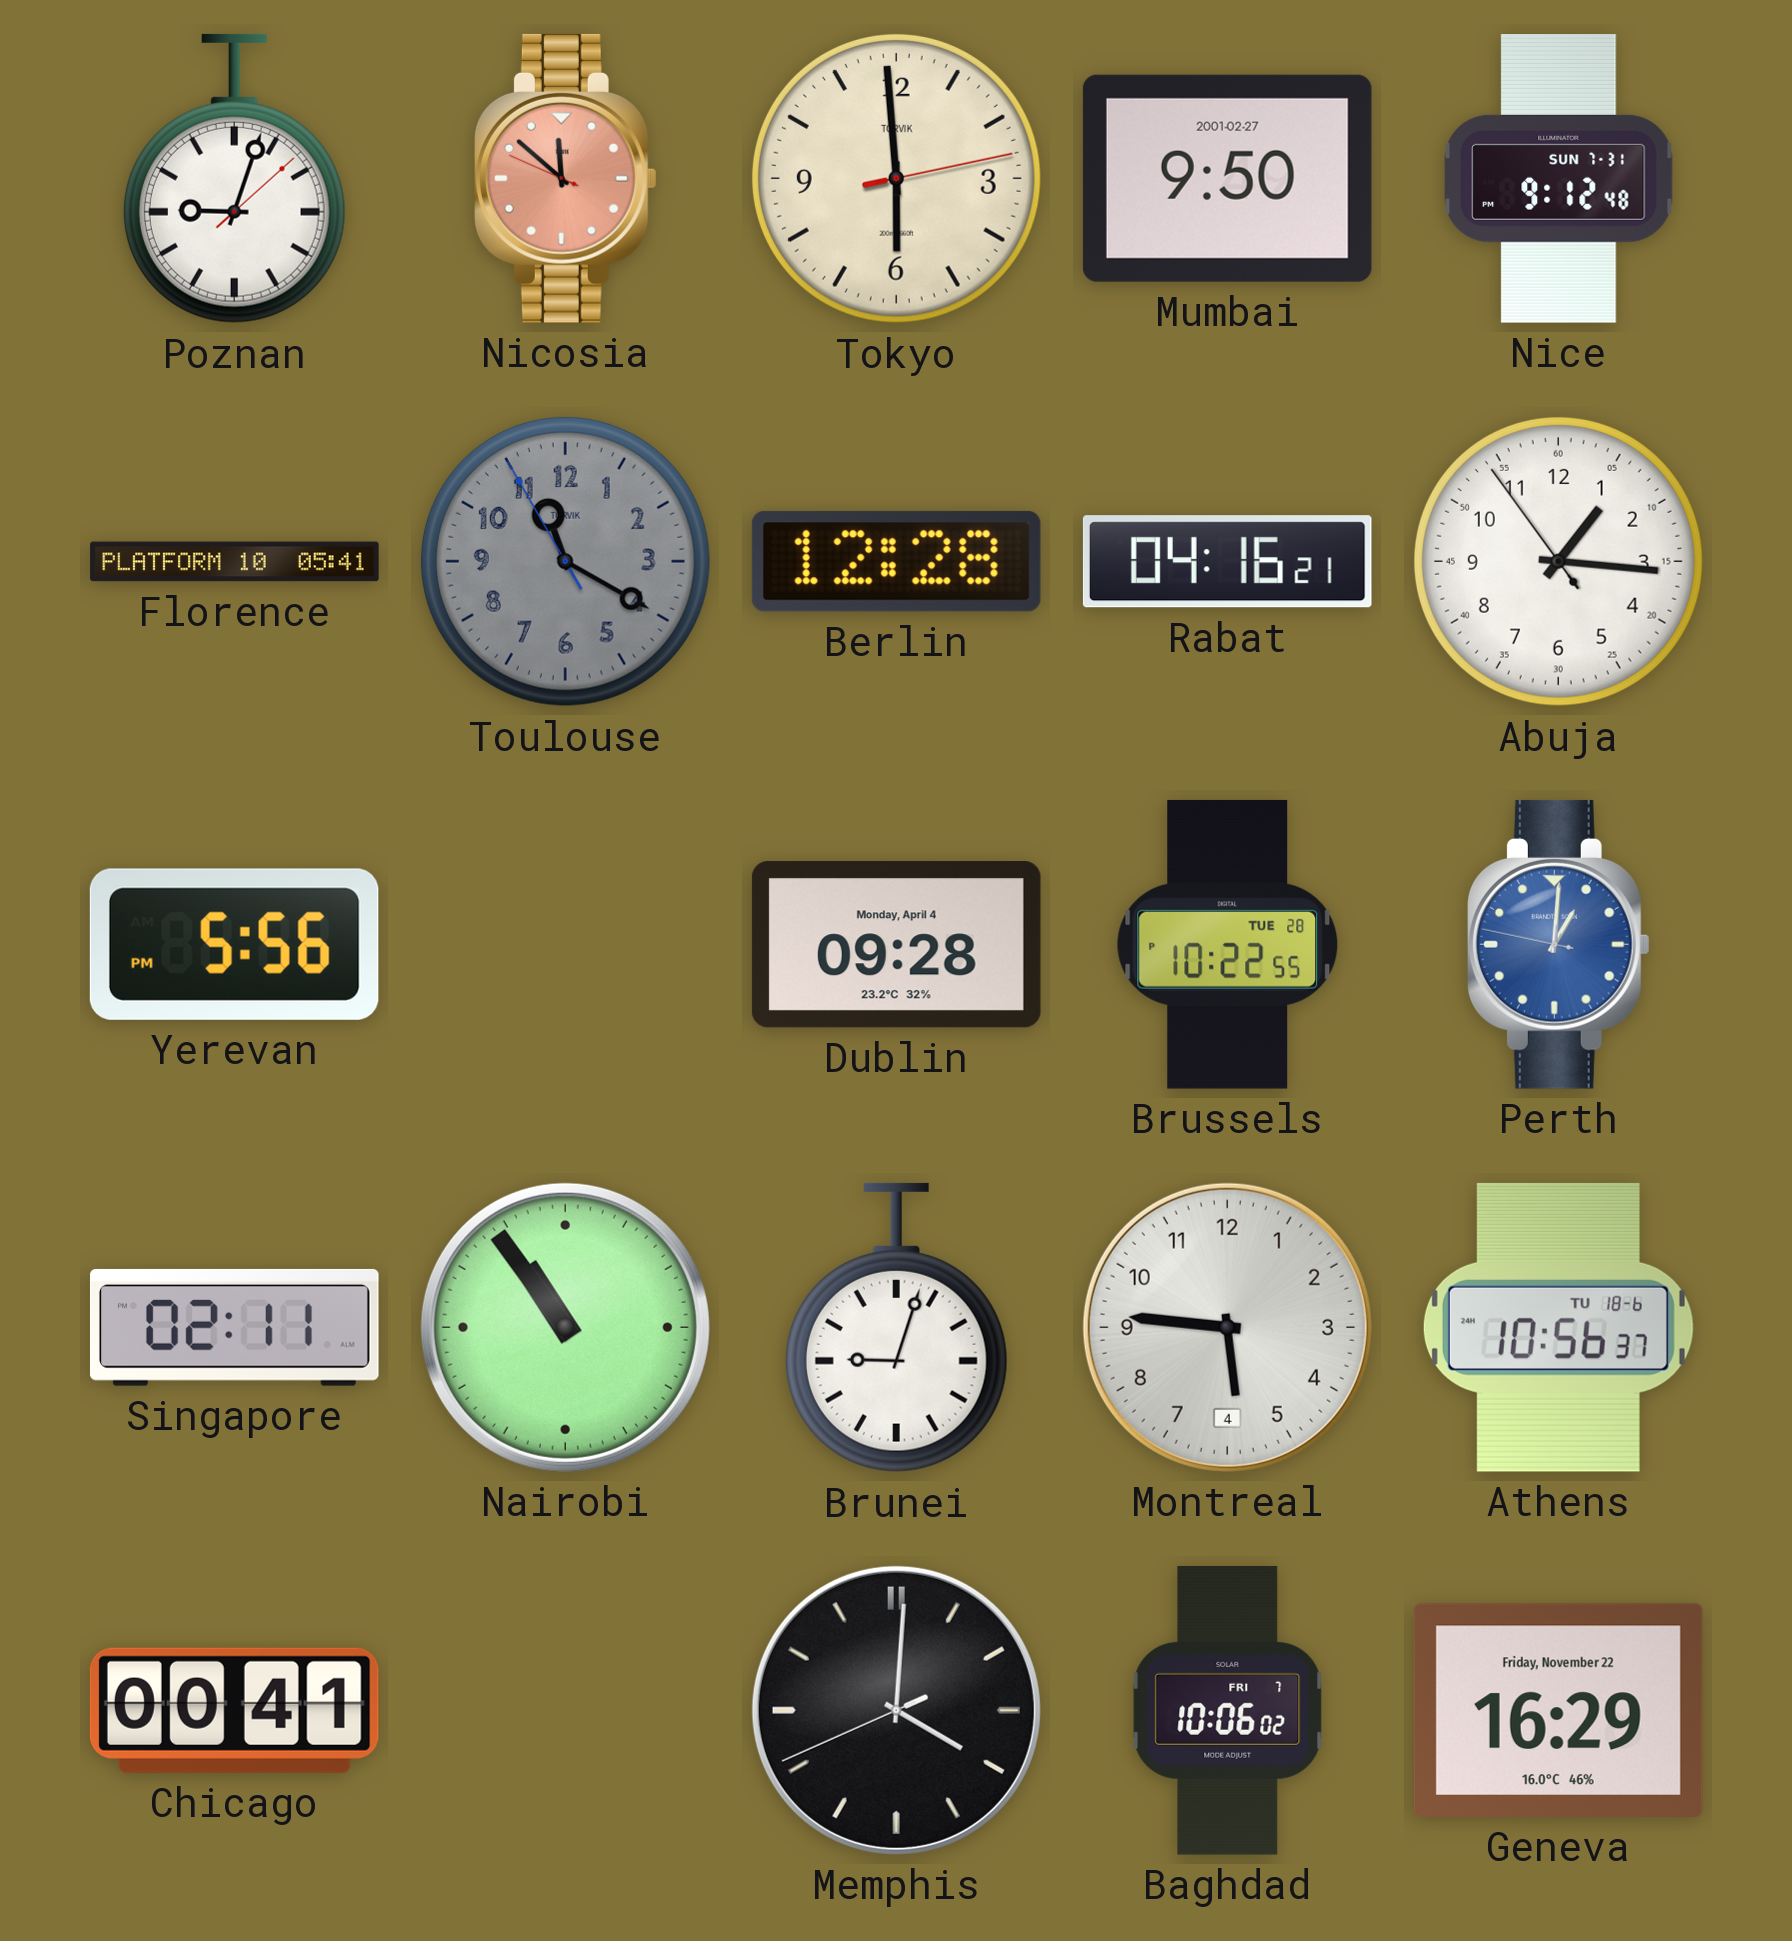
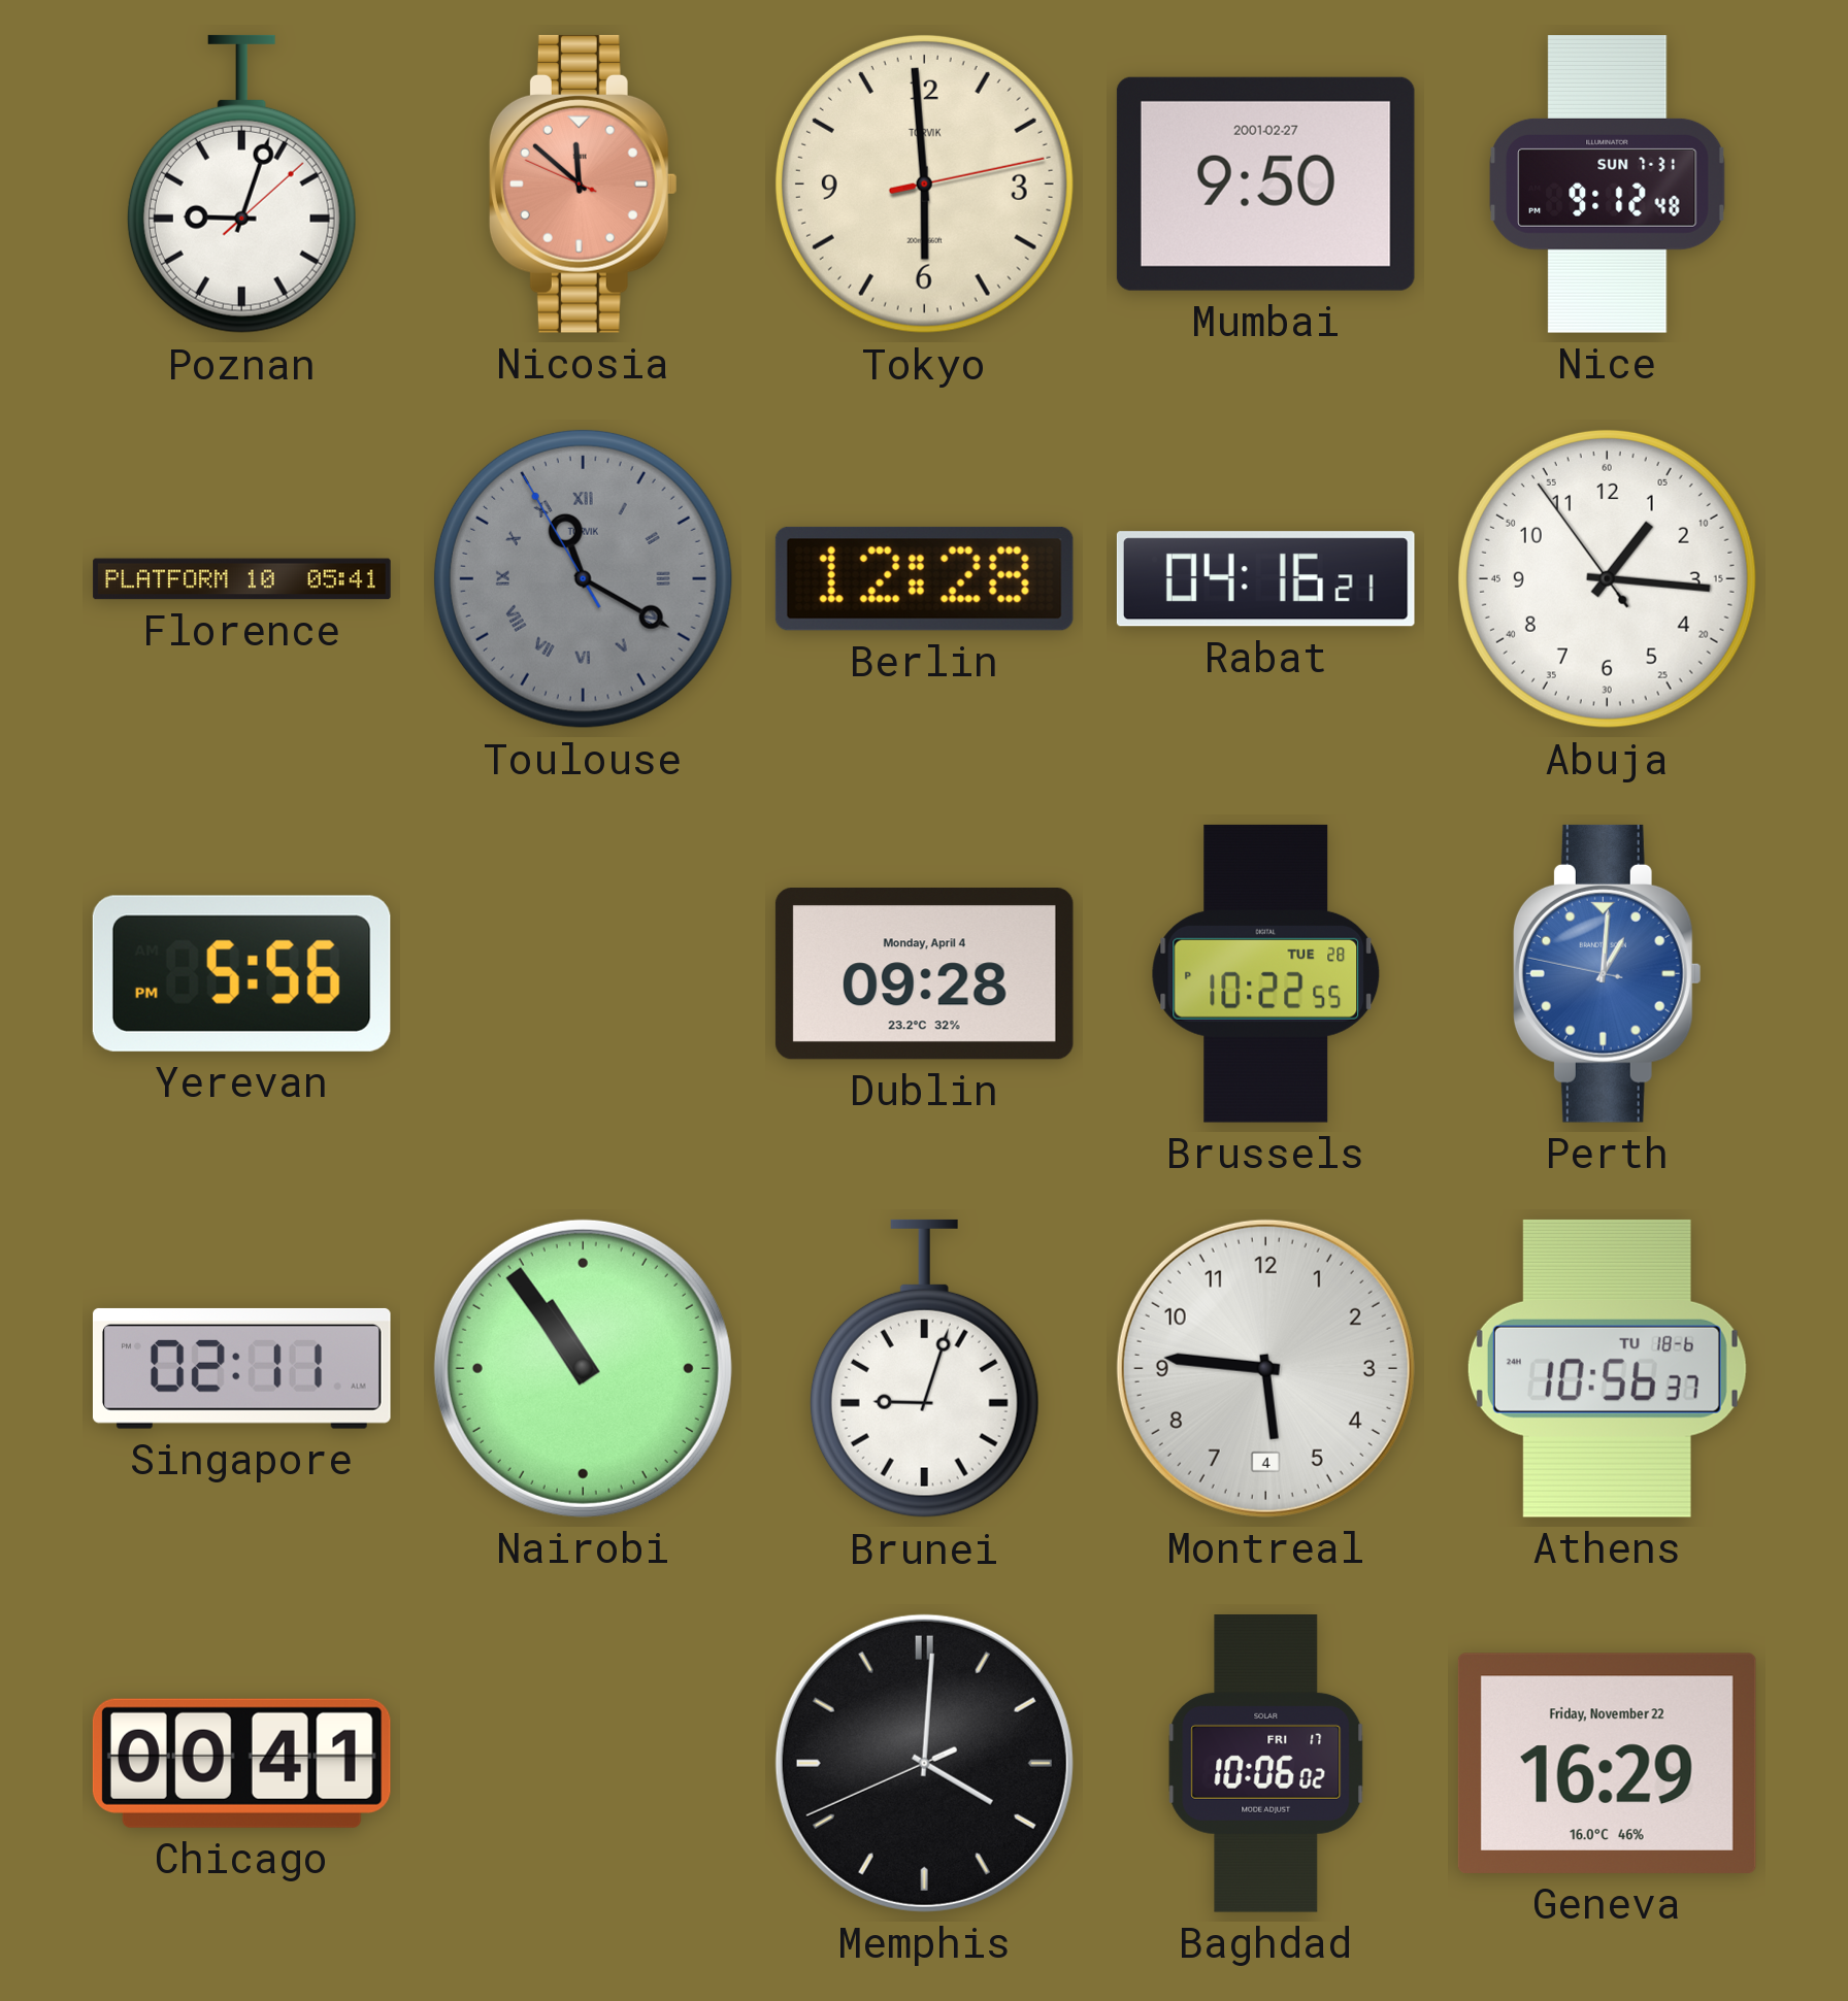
Toulouse numerals: Arabic -> Roman (583, 578)
Baghdad date: FRI 7 -> FRI 17 (1266, 1764)
